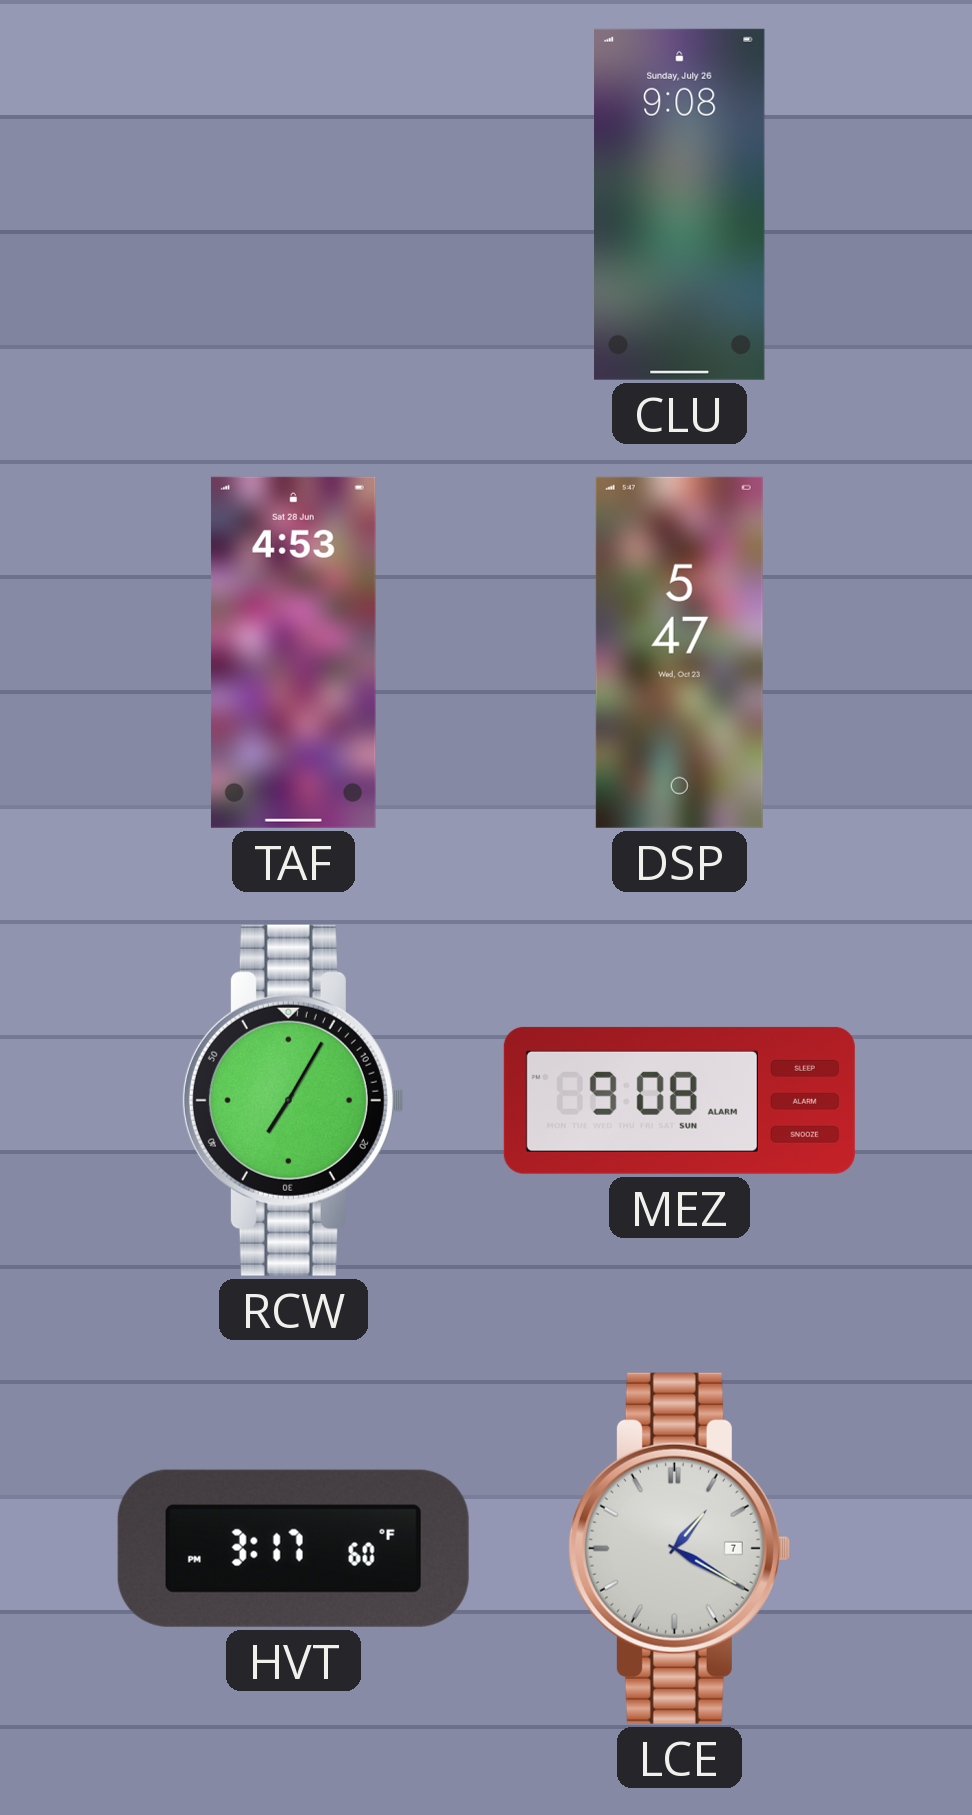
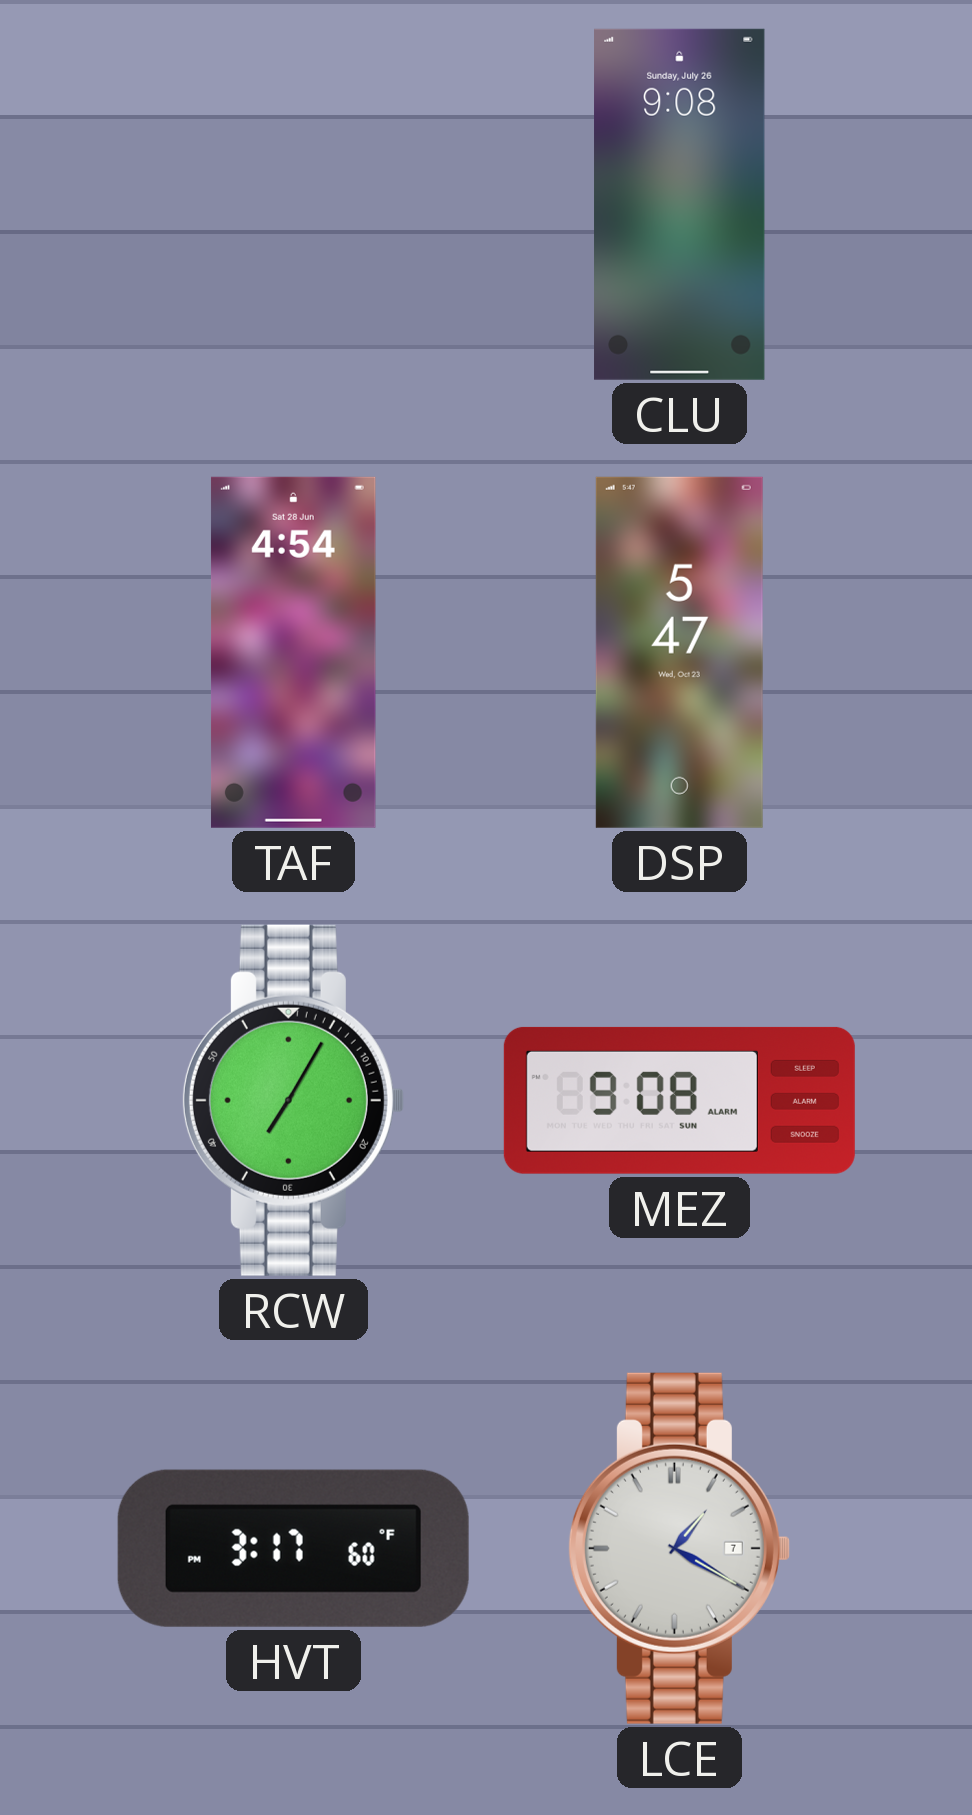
TAF: 4:53 -> 4:54 (293, 652)
